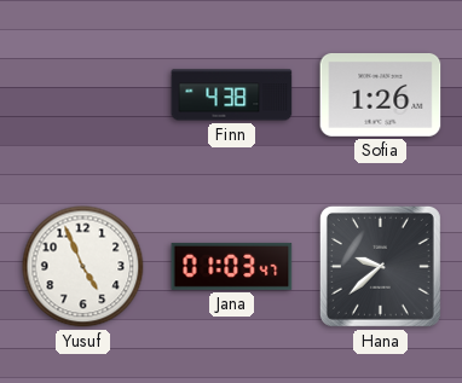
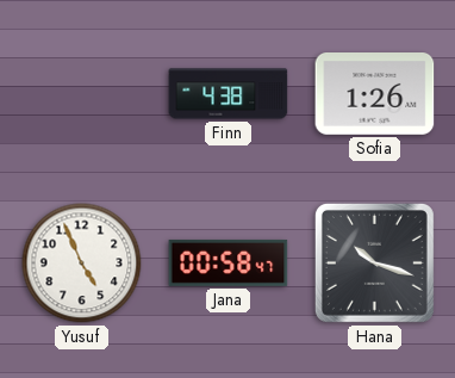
Jana: 01:03 -> 00:58 (229, 262)
Hana: 9:38 -> 10:18 (374, 262)
